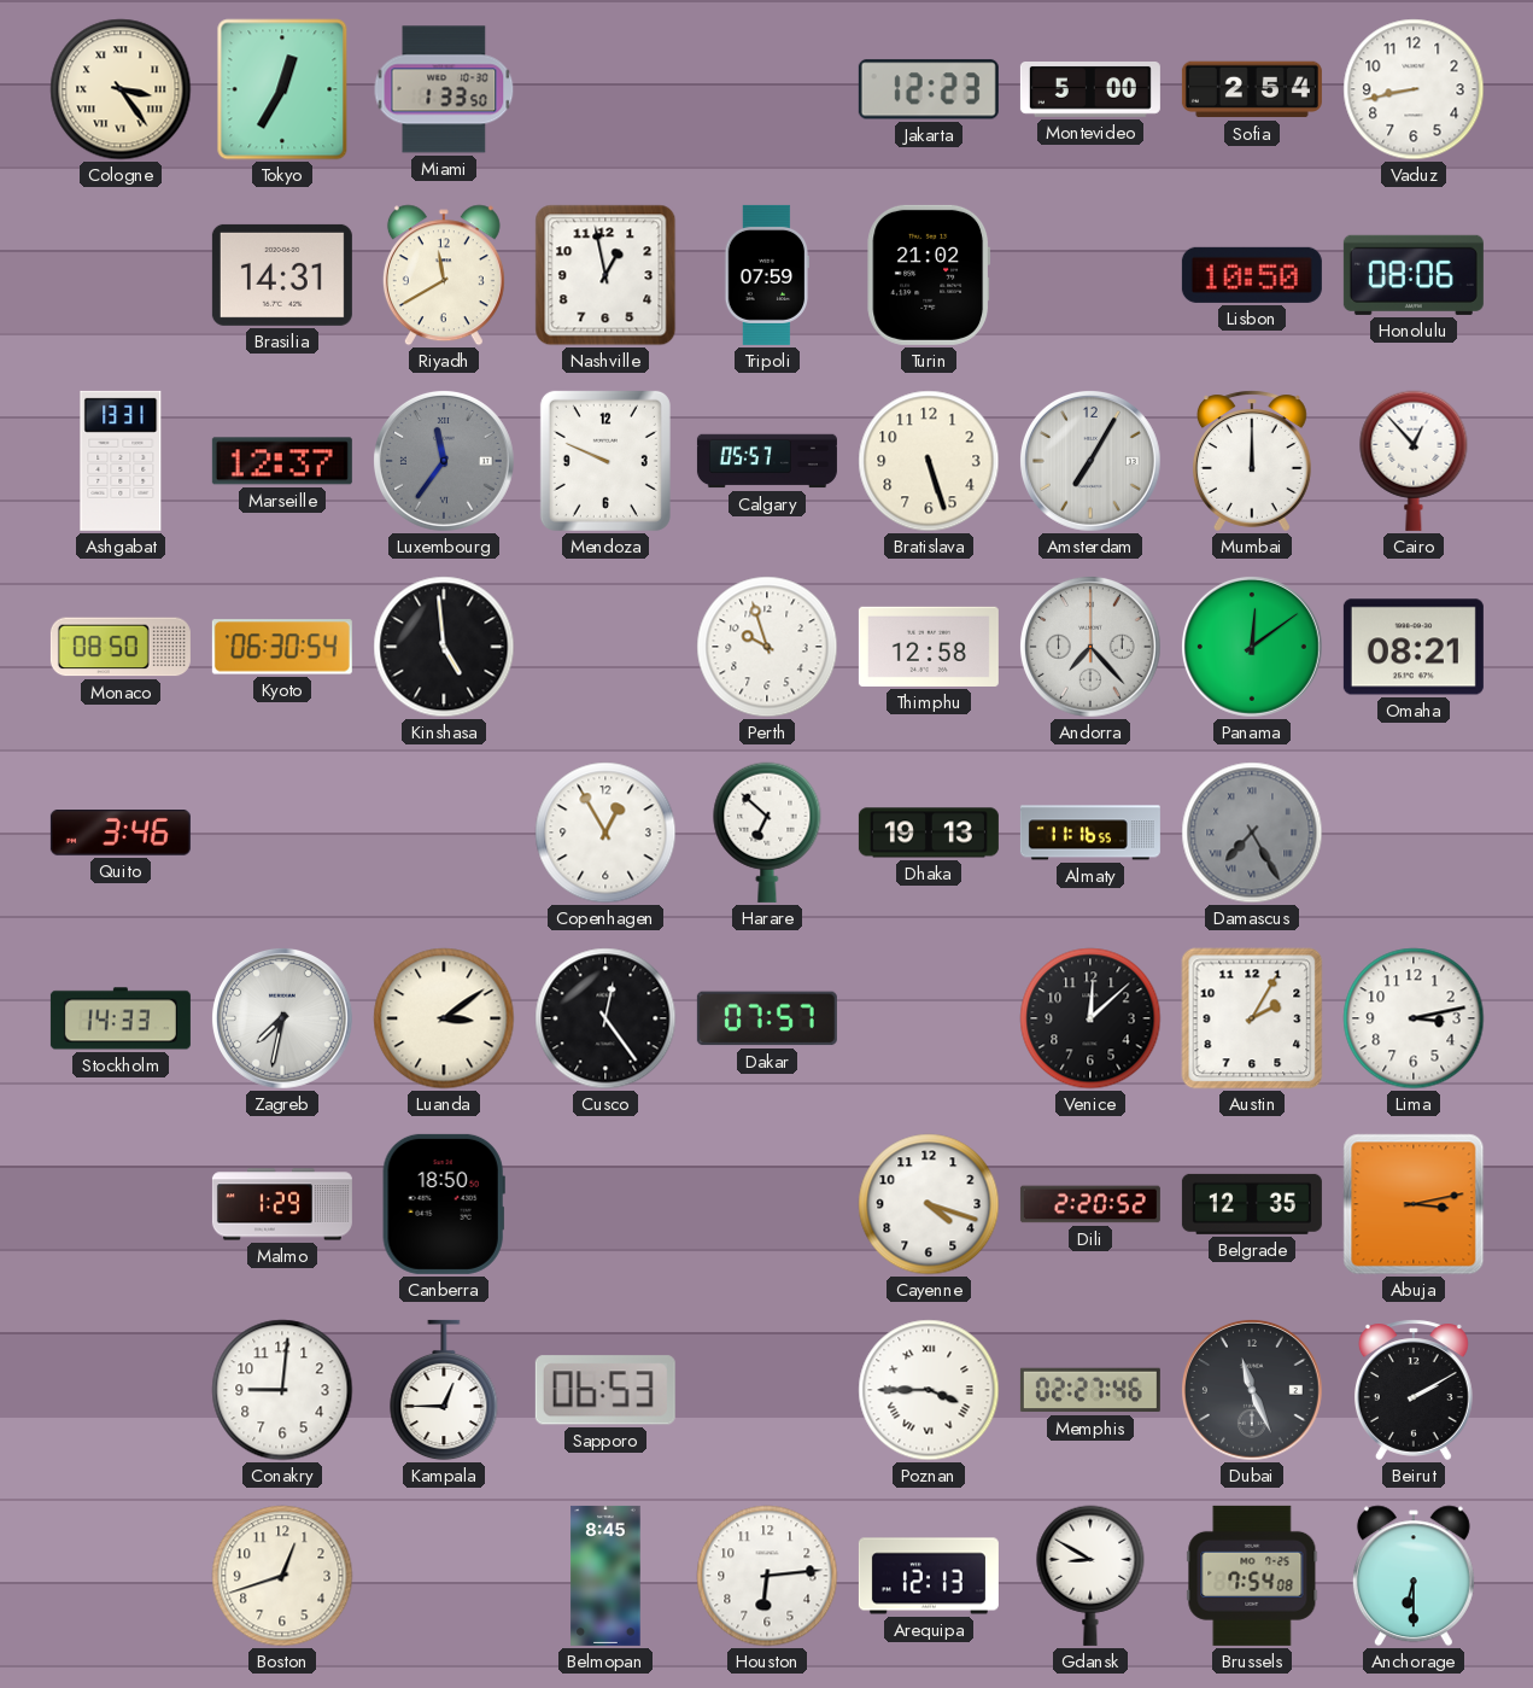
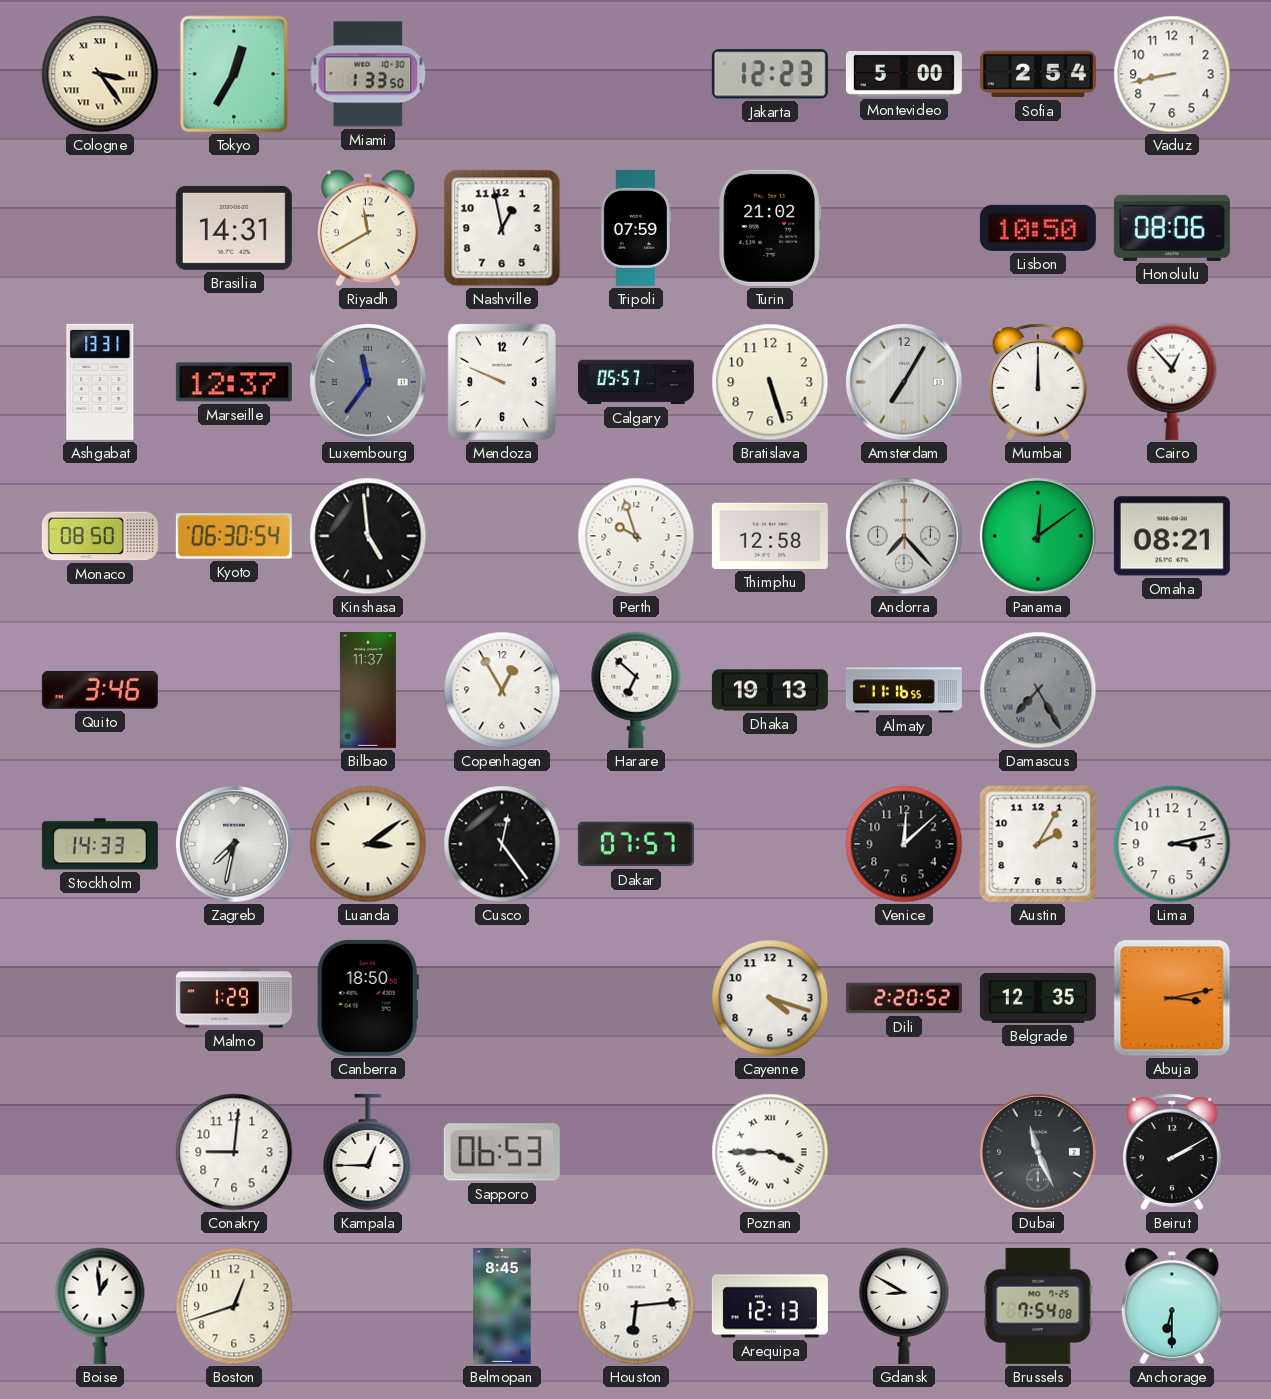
Bilbao: none -> 11:37 (368, 690)
Memphis: 02:27 -> none (1090, 1390)
Boise: none -> 12:59 (100, 1306)
